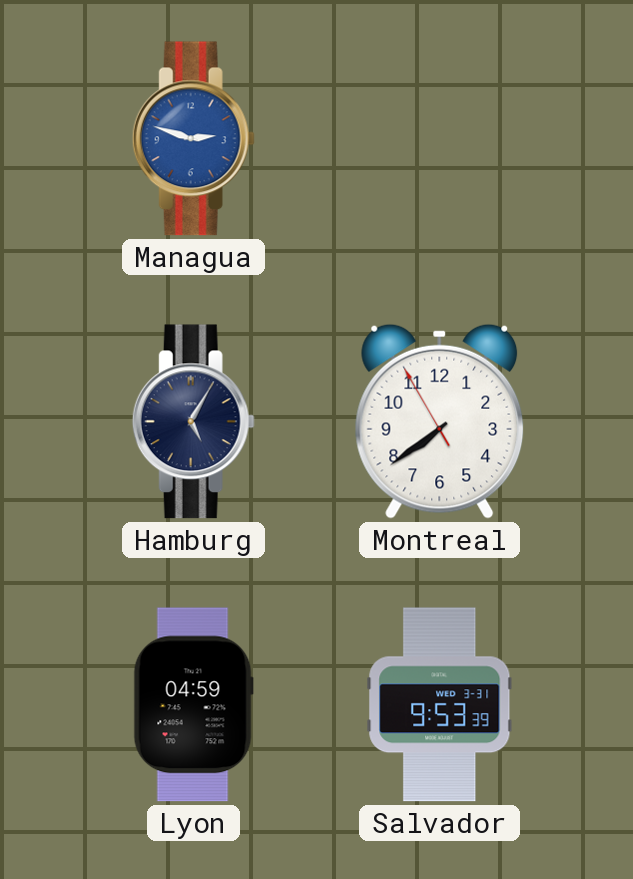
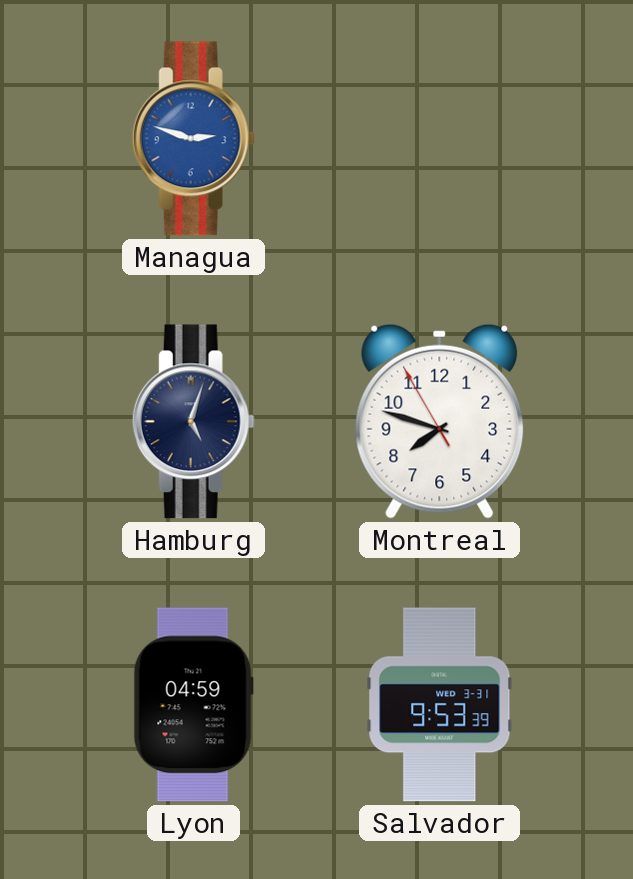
Hamburg: 5:05 -> 5:03 (193, 422)
Montreal: 7:38 -> 7:47 (440, 421)
